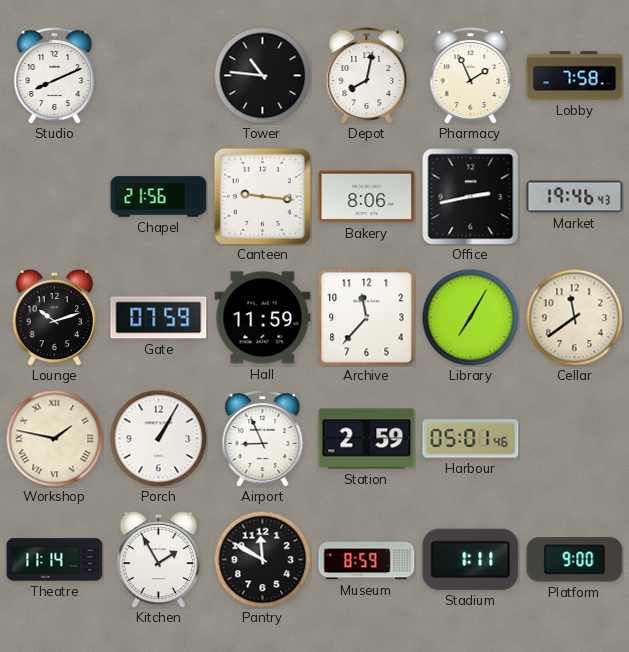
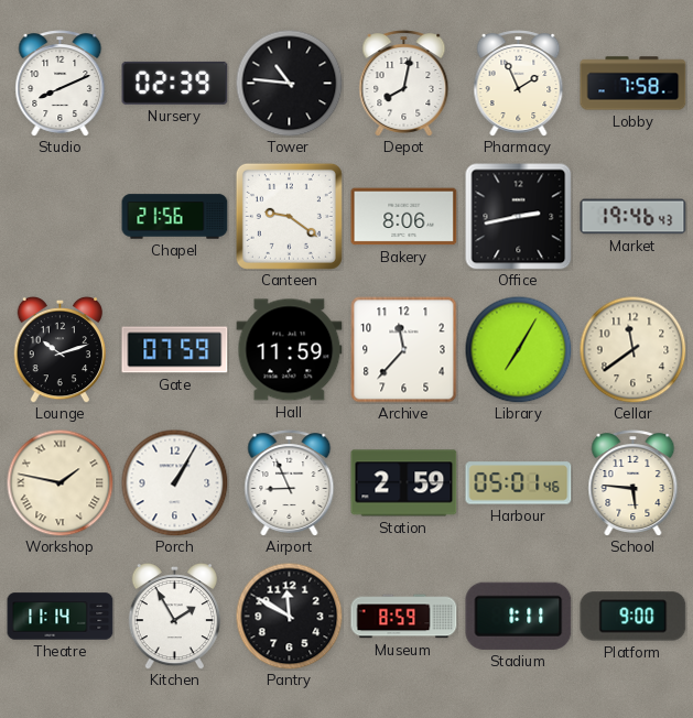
Nursery: none -> 02:39 (175, 83)
Canteen: 9:16 -> 9:21 (289, 216)
School: none -> 5:46 (634, 483)
